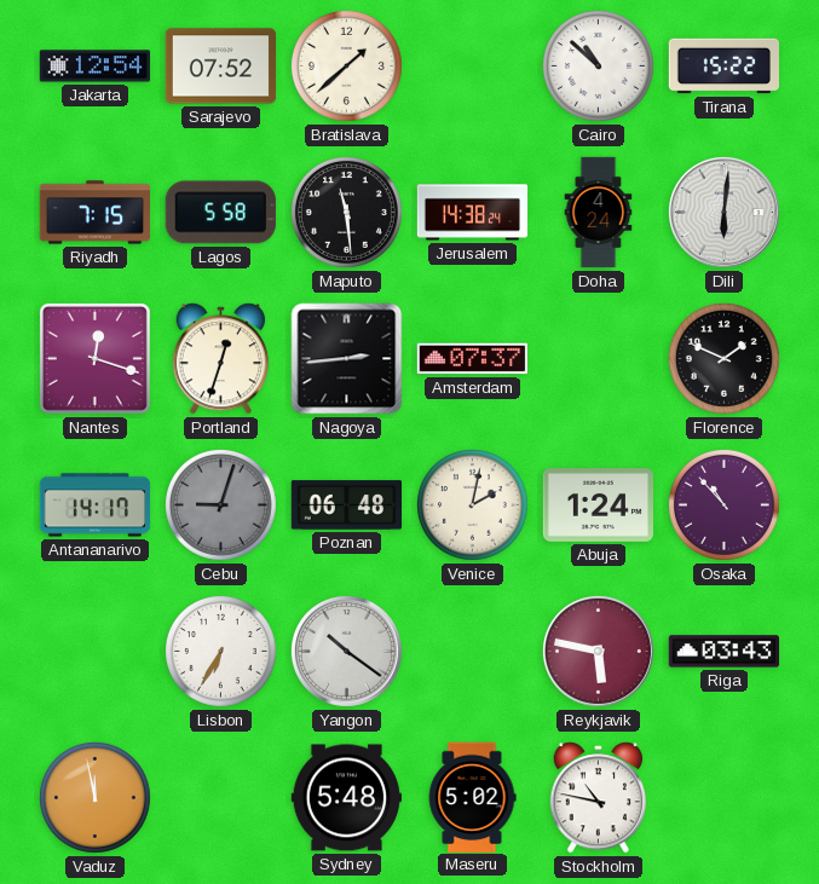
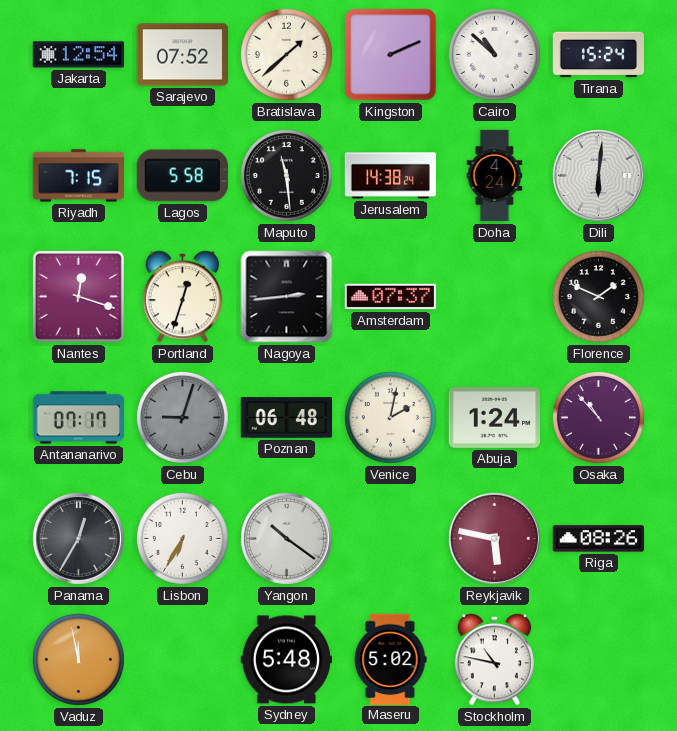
Kingston: none -> 2:11 (391, 55)
Tirana: 15:22 -> 15:24 (598, 55)
Antananarivo: 14:17 -> 07:17 (79, 418)
Panama: none -> 12:35 (78, 538)
Riga: 03:43 -> 08:26 (598, 539)
